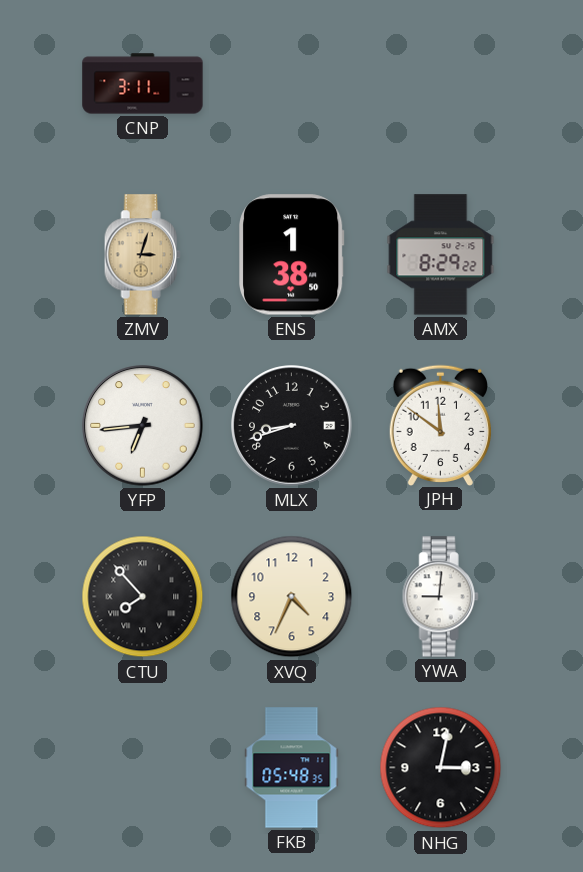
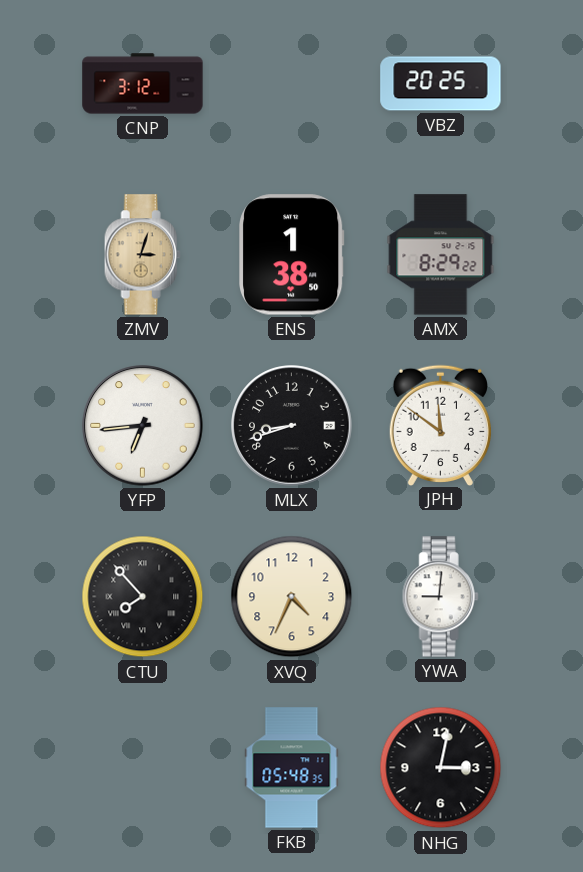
CNP: 3:11 -> 3:12 (143, 84)
VBZ: none -> 20:25 (441, 84)
